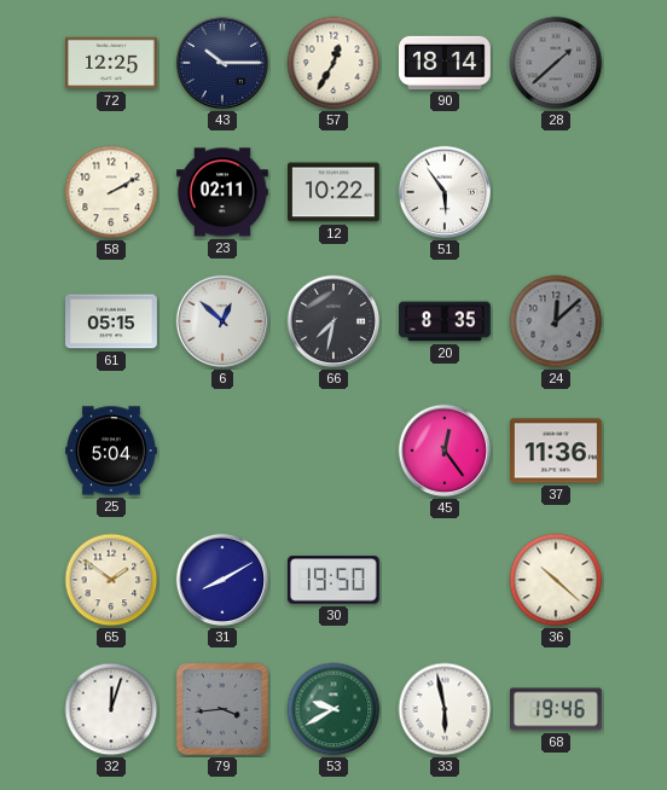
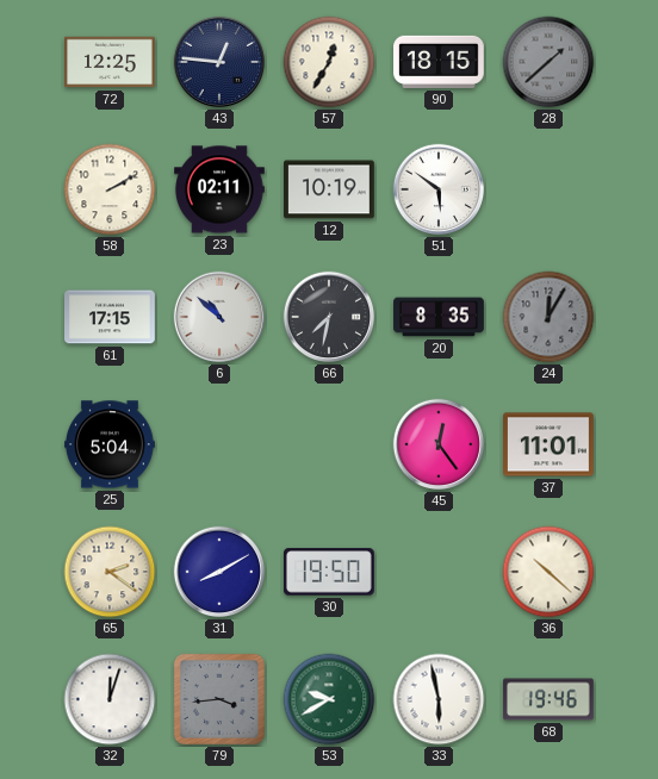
43: 10:15 -> 12:46 (219, 62)
90: 18:14 -> 18:15 (440, 62)
12: 10:22 -> 10:19 (330, 189)
51: 5:54 -> 5:51 (439, 189)
61: 05:15 -> 17:15 (111, 317)
6: 12:52 -> 10:52 (219, 317)
24: 12:08 -> 12:05 (548, 317)
37: 11:36 -> 11:01 (550, 444)
65: 1:51 -> 2:21 (110, 572)
